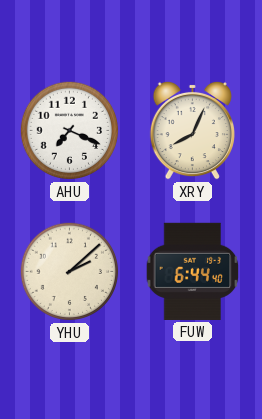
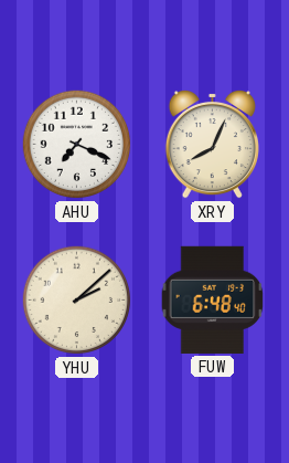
FUW: 6:44 -> 6:48 (213, 299)
